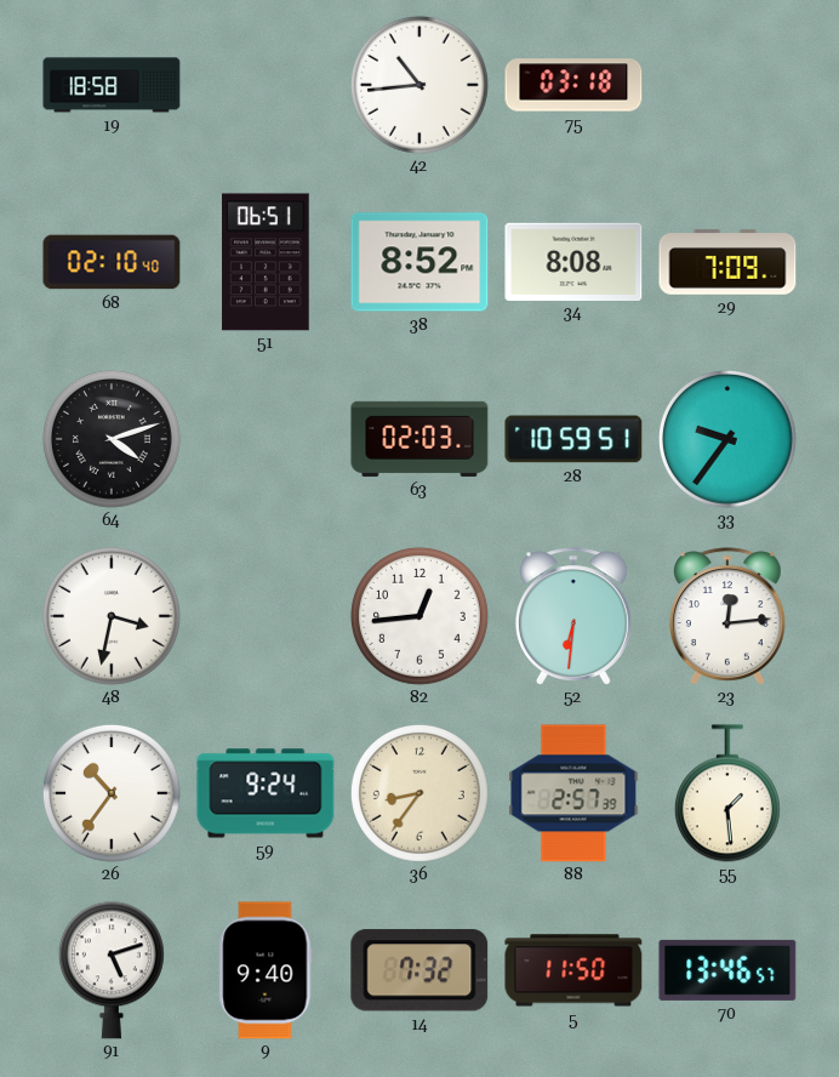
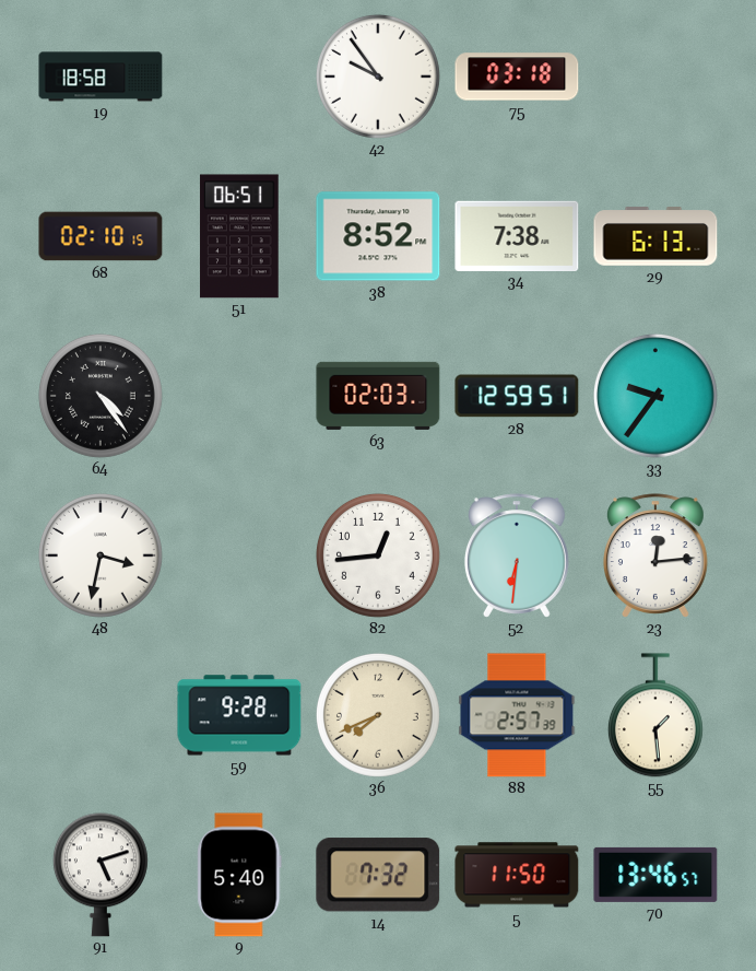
42: 10:44 -> 9:54 (378, 77)
68: 02:10:40 -> 02:10:15 (101, 236)
34: 8:08 -> 7:38 (517, 235)
29: 7:09 -> 6:13 (655, 236)
64: 4:12 -> 4:24 (101, 396)
28: 10:59 -> 12:59 (517, 396)
26: 10:36 -> none (112, 793)
59: 9:24 -> 9:28 (239, 715)
36: 8:36 -> 7:41 (378, 715)
9: 9:40 -> 5:40 (239, 875)
